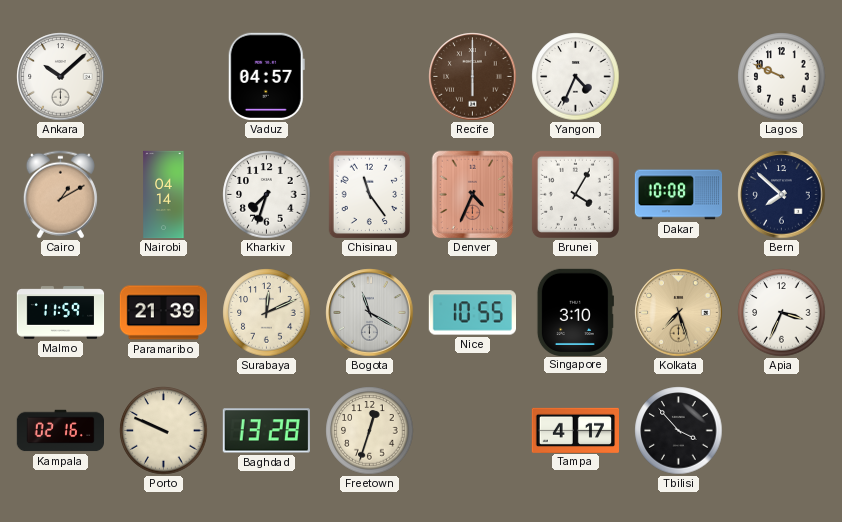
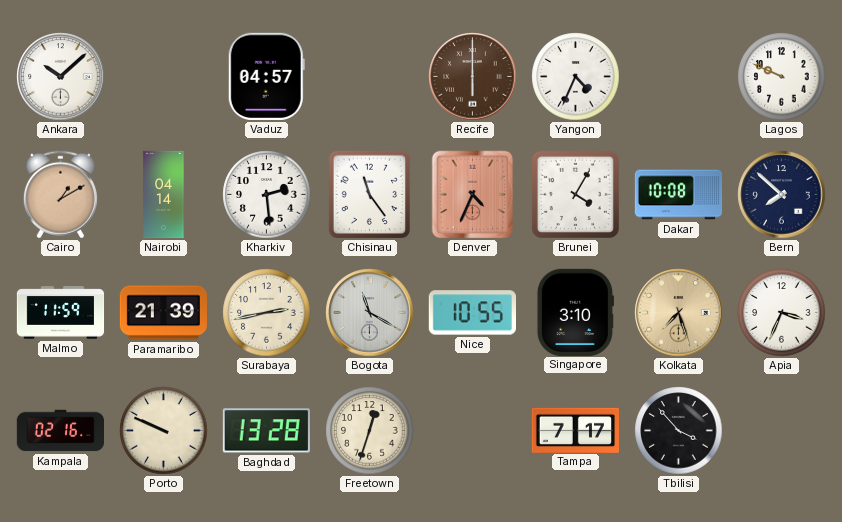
Kharkiv: 7:33 -> 2:29 (267, 195)
Surabaya: 12:11 -> 2:43 (267, 313)
Tampa: 4:17 -> 7:17 (576, 430)
